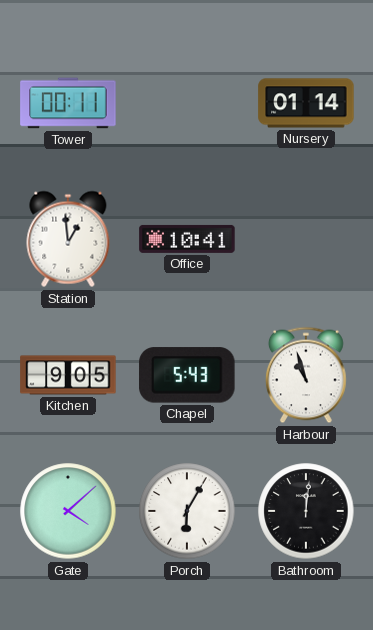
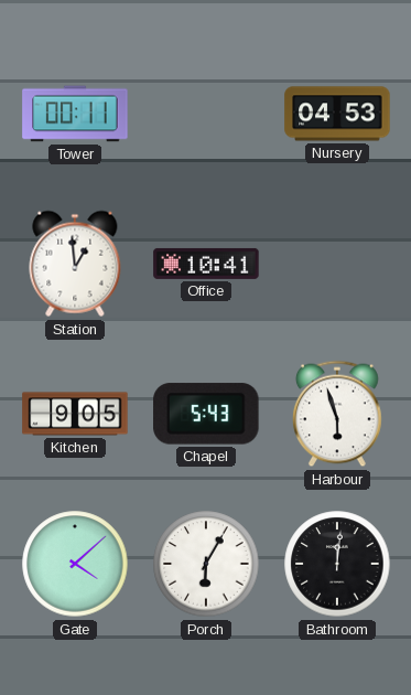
Nursery: 01:14 -> 04:53 (337, 114)
Harbour: 10:57 -> 5:57 (337, 414)
